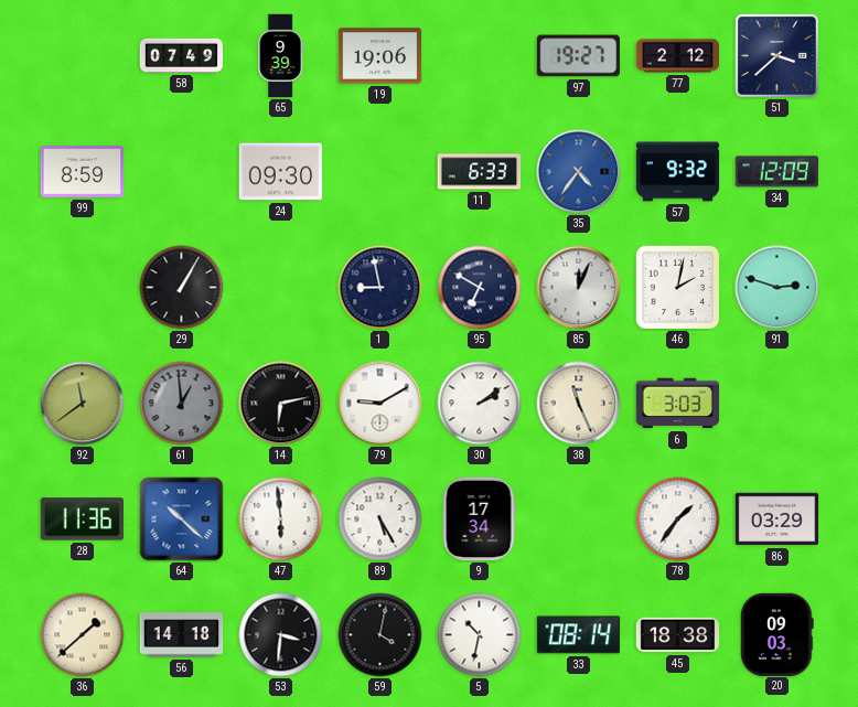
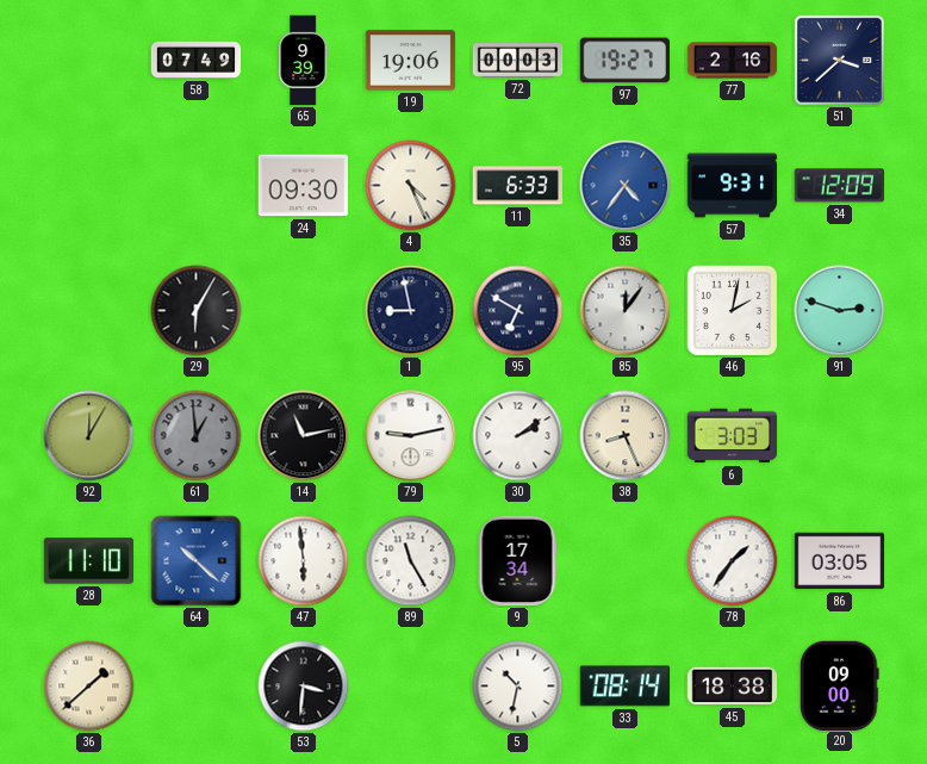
72: none -> 00:03 (518, 61)
77: 2:12 -> 2:16 (733, 61)
99: 8:59 -> none (83, 172)
4: none -> 4:26 (411, 186)
57: 9:32 -> 9:31 (733, 186)
29: 1:05 -> 6:05 (197, 311)
85: 12:04 -> 12:06 (626, 311)
92: 11:39 -> 12:05 (89, 436)
14: 6:13 -> 11:13 (304, 436)
79: 9:10 -> 9:13 (411, 436)
38: 11:26 -> 8:26 (626, 436)
28: 11:36 -> 11:10 (88, 561)
89: 5:25 -> 11:25 (411, 561)
86: 03:29 -> 03:05 (840, 561)
56: 14:18 -> none (182, 635)
59: 4:02 -> none (380, 635)
20: 09:03 -> 09:00 (840, 685)
